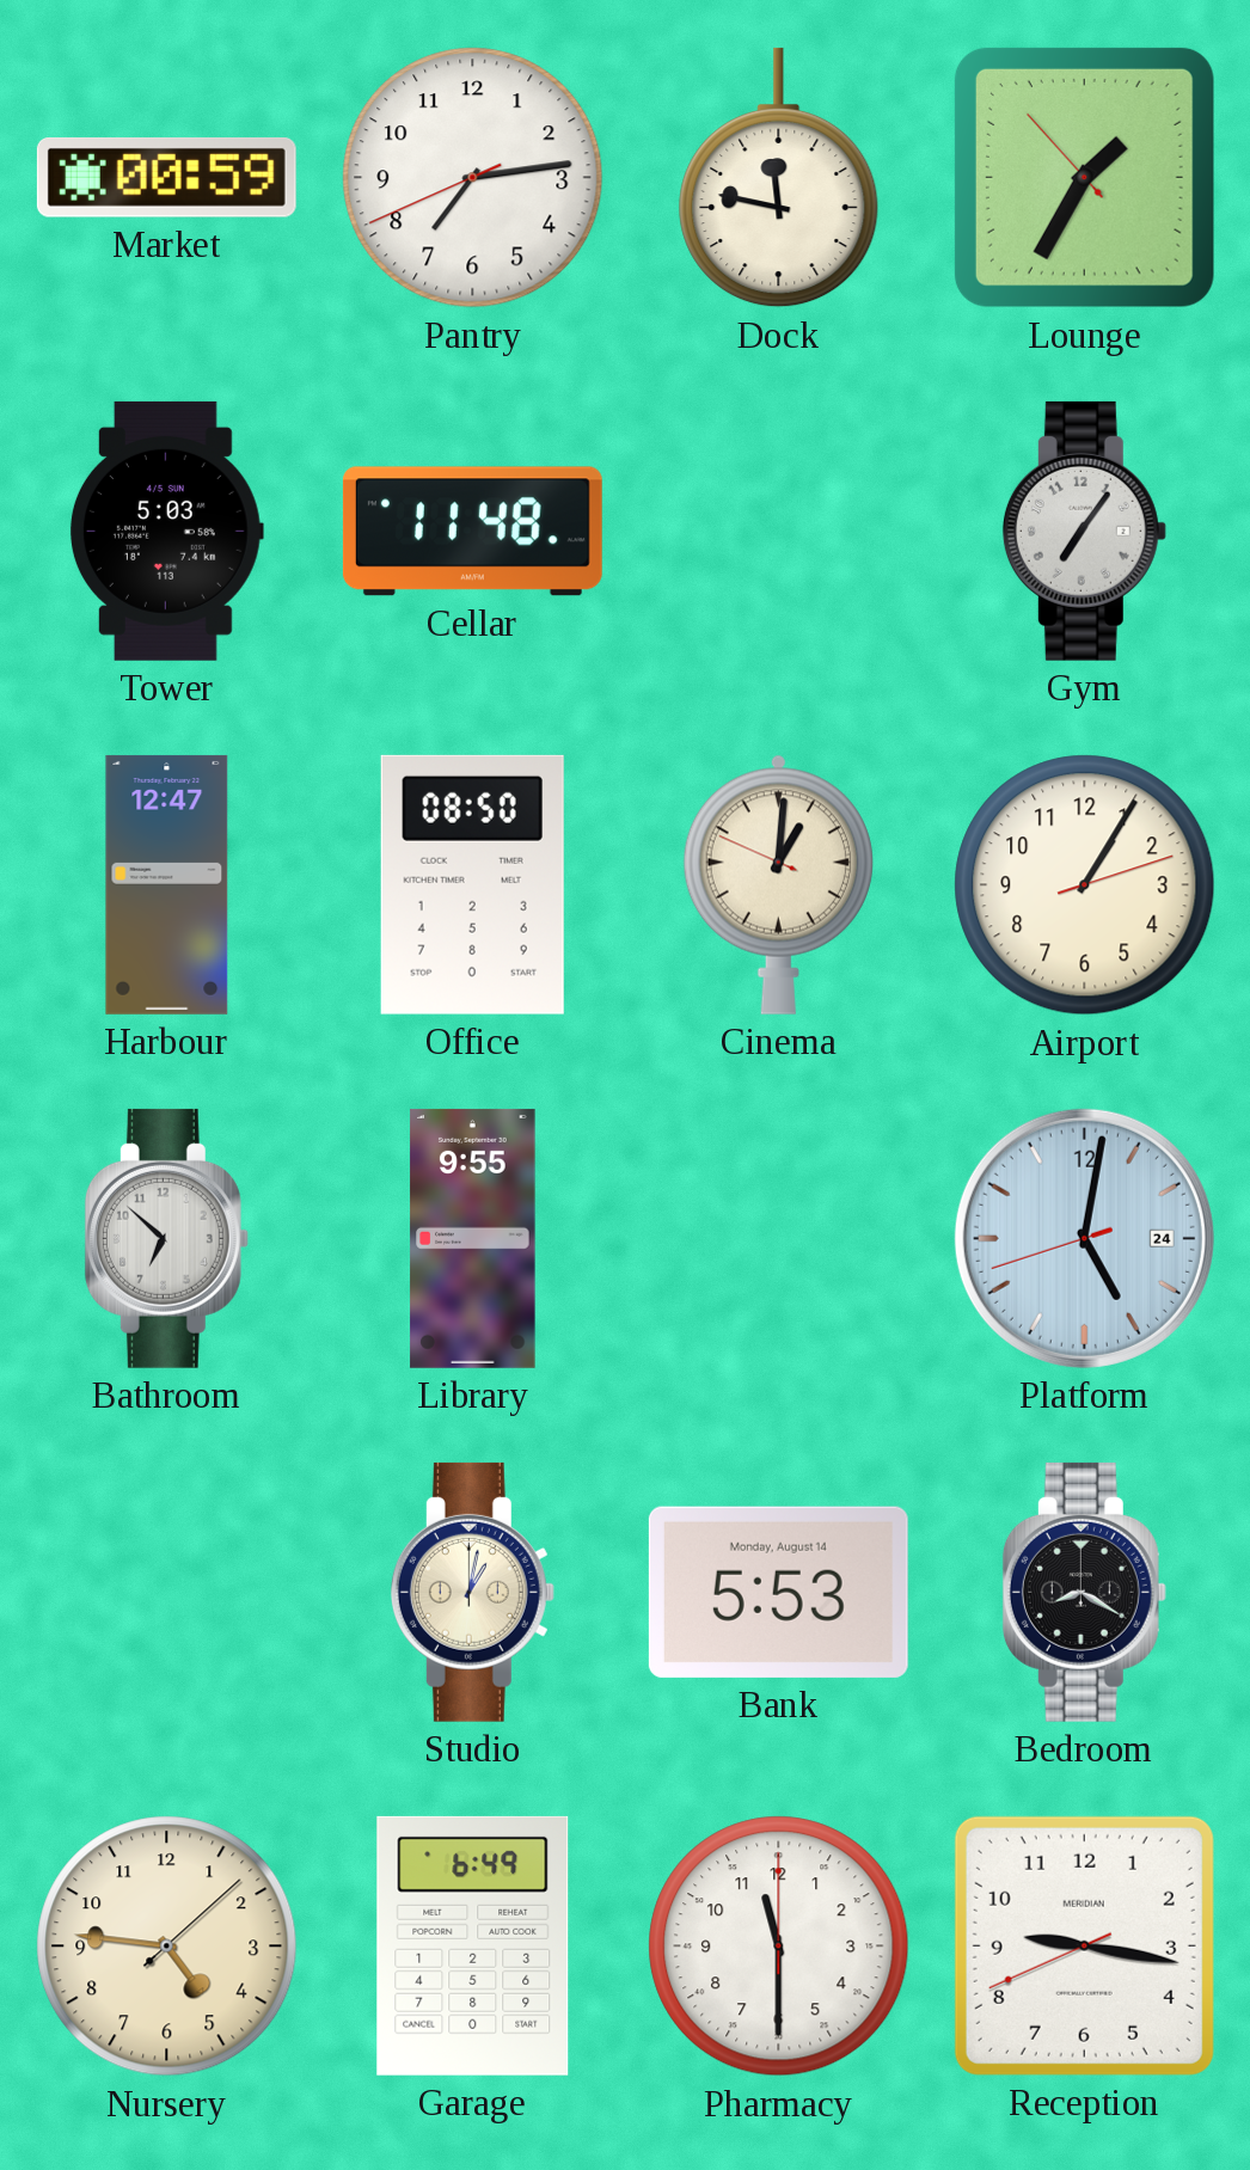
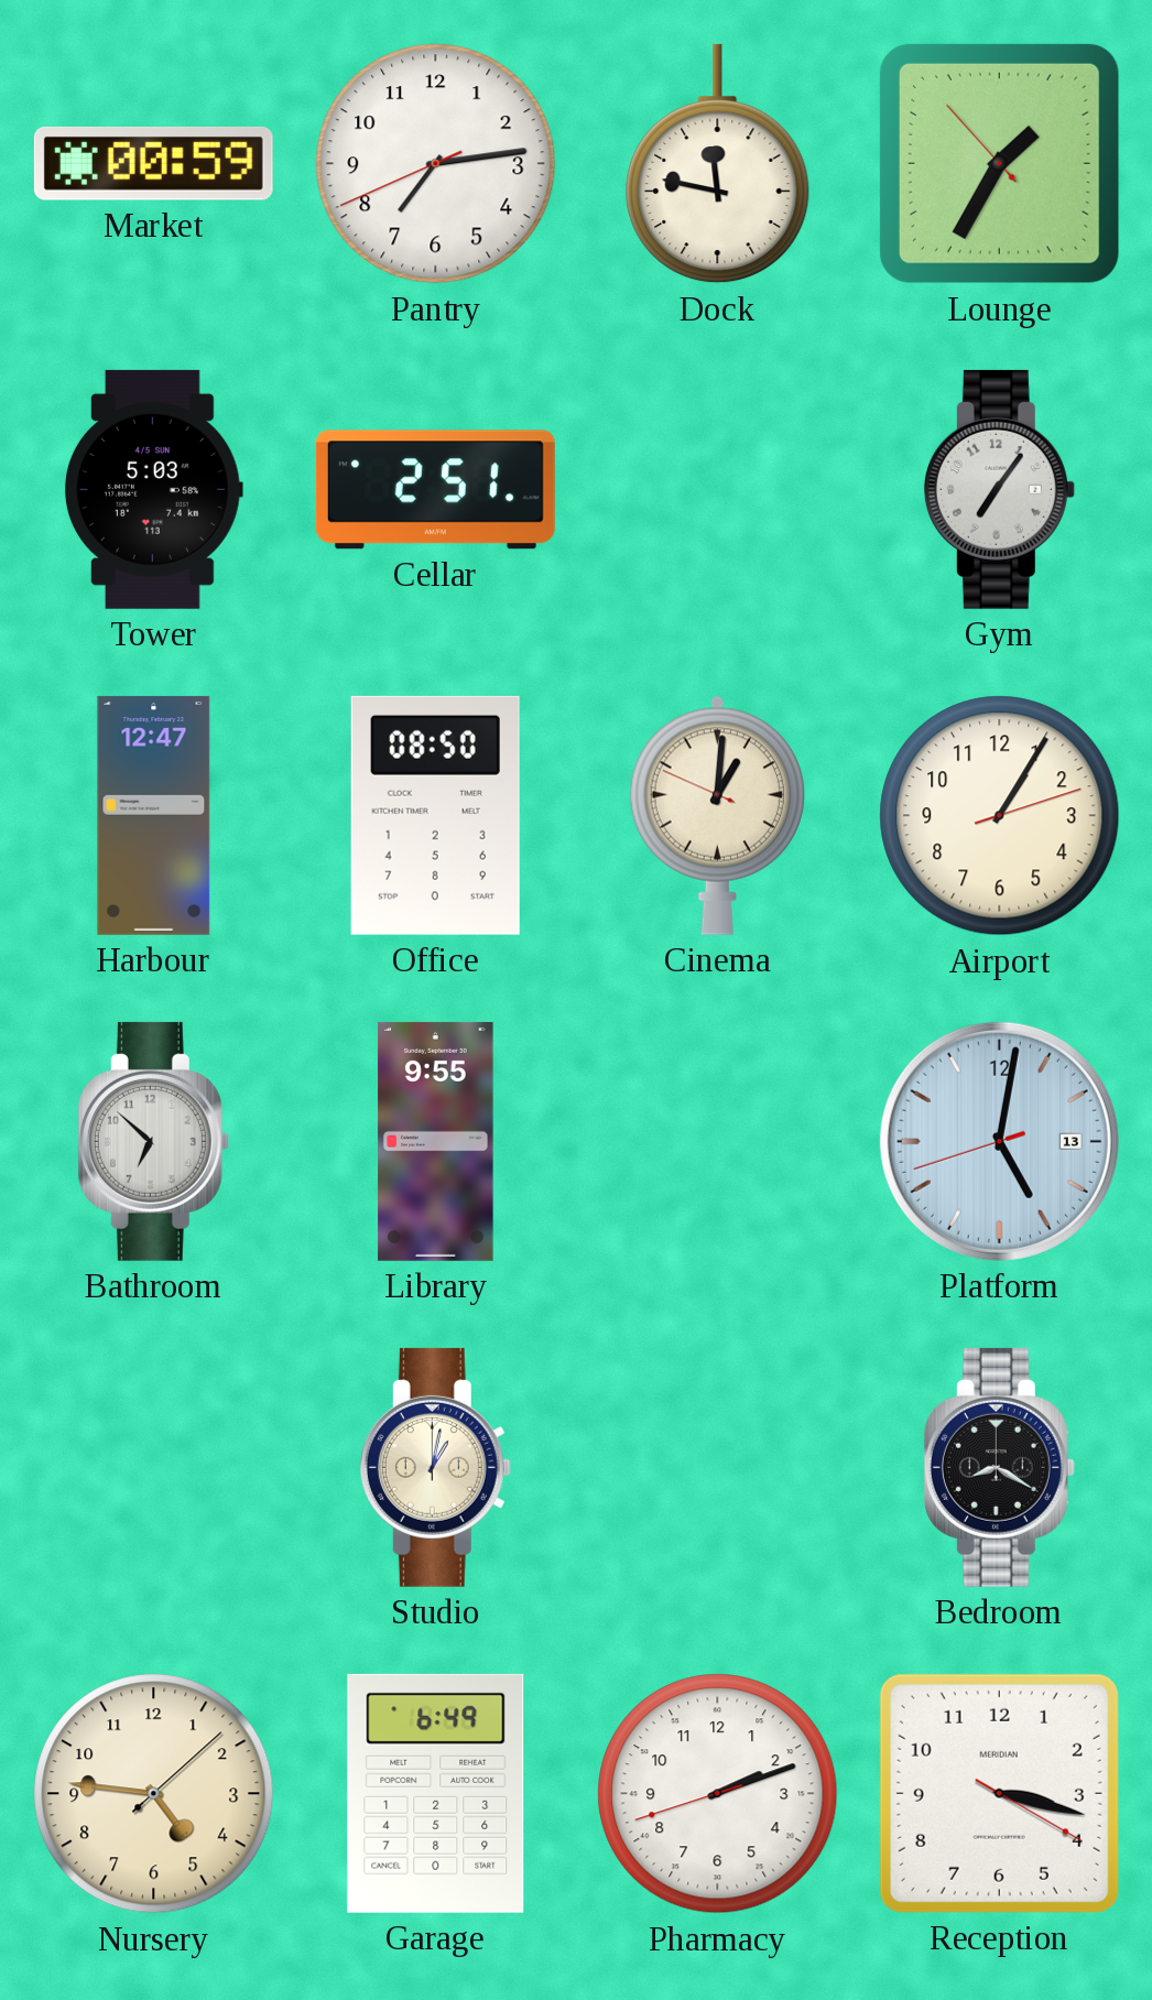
Cellar: 11:48 -> 2:51 (435, 490)
Platform date: 24 -> 13 (999, 1141)
Bank: 5:53 -> none (778, 1592)
Pharmacy: 11:30 -> 2:11 (718, 1794)
Reception: 9:16 -> 3:17 (999, 1793)
